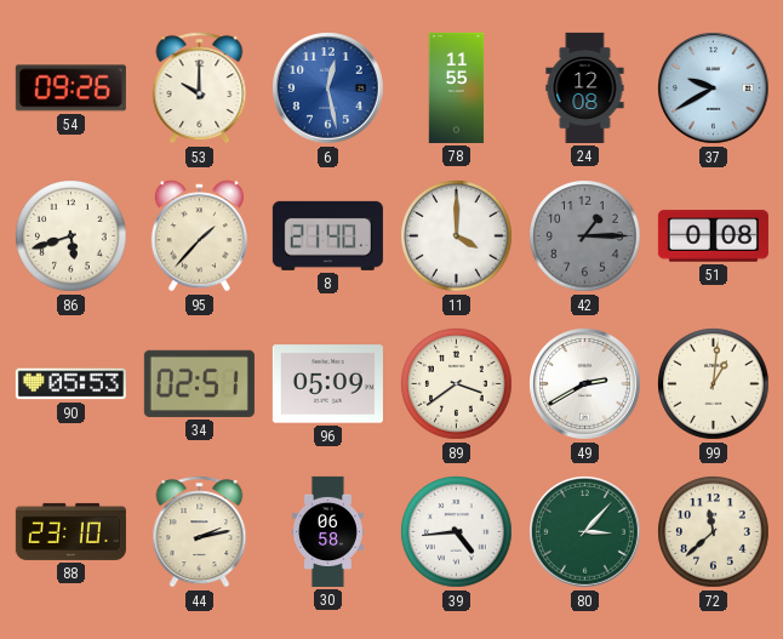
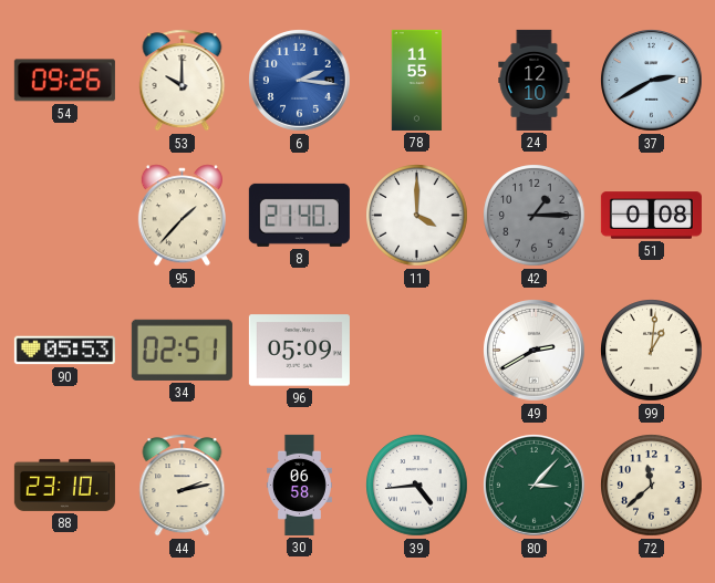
6: 12:28 -> 2:16 (300, 81)
24: 12:08 -> 12:10 (535, 80)
37: 9:40 -> 2:40 (652, 81)
86: 5:42 -> none (72, 236)
89: 3:39 -> none (457, 384)
